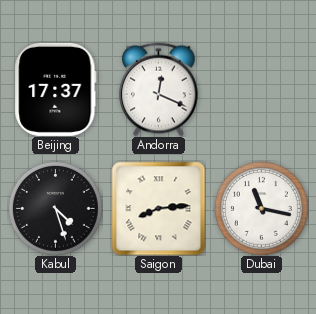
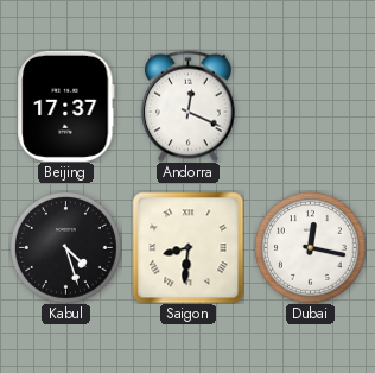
Saigon: 8:14 -> 8:31 (188, 247)
Dubai: 11:17 -> 12:17 (310, 247)
